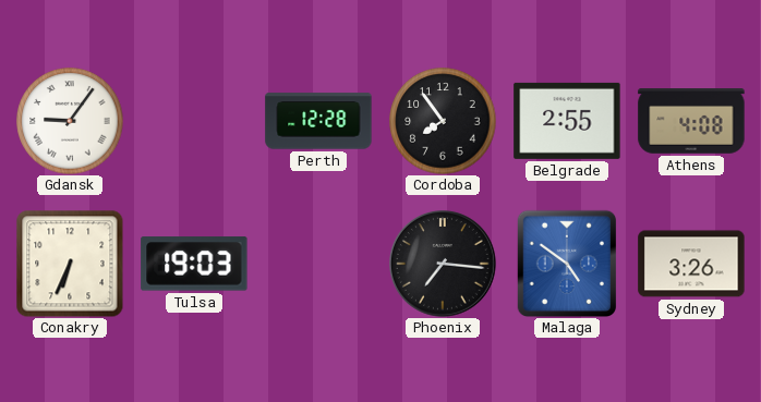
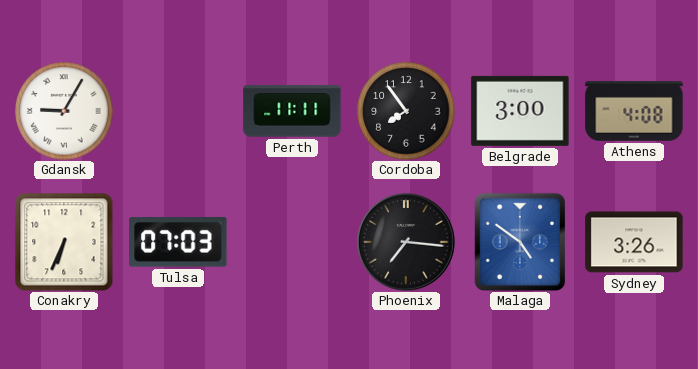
Gdansk: 9:06 -> 9:05 (64, 111)
Perth: 12:28 -> 11:11 (292, 111)
Belgrade: 2:55 -> 3:00 (520, 111)
Tulsa: 19:03 -> 07:03 (178, 242)
